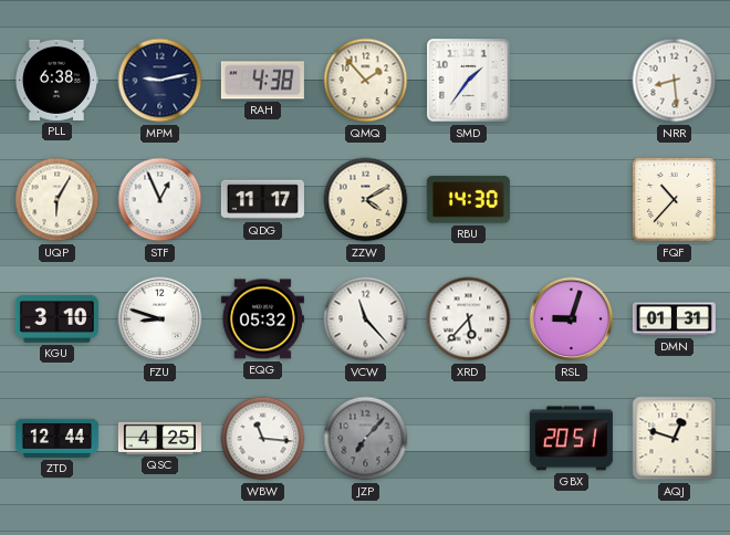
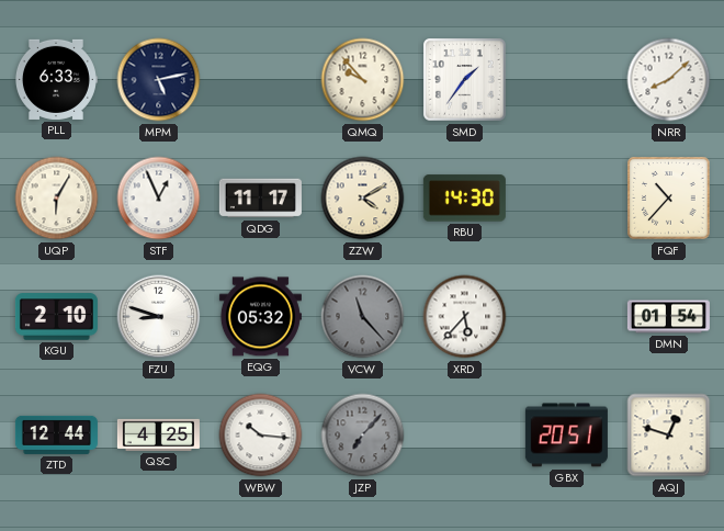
PLL: 6:38 -> 6:33 (56, 79)
MPM: 9:13 -> 5:13 (159, 80)
RAH: 4:38 -> none (262, 81)
QMQ: 1:53 -> 9:53 (363, 80)
NRR: 8:29 -> 8:08 (669, 80)
KGU: 3:10 -> 2:10 (56, 317)
VCW dial: white -> grey (363, 317)
RSL: 9:03 -> none (572, 319)
DMN: 01:31 -> 01:54 (668, 317)
WBW: 11:16 -> 10:16 (261, 436)
